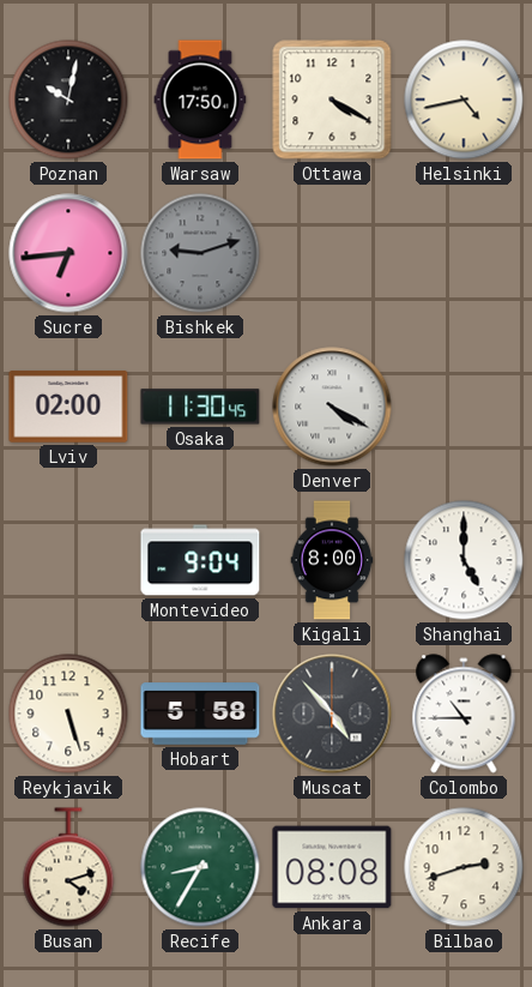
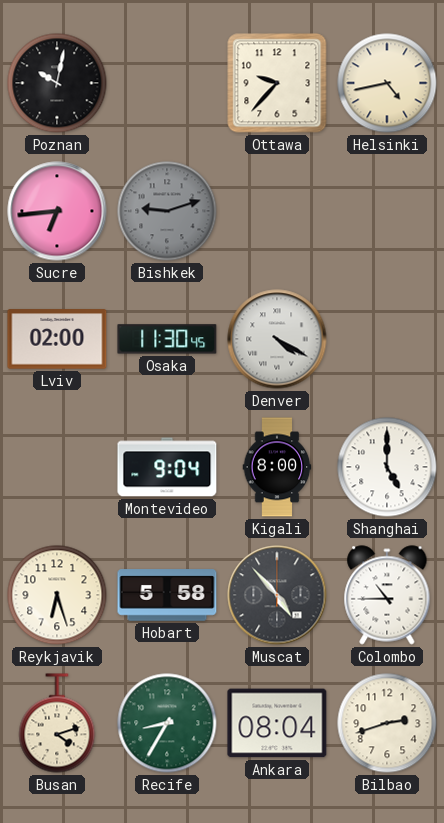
Warsaw: 17:50 -> none (200, 100)
Ottawa: 4:20 -> 9:37 (277, 83)
Reykjavik: 5:27 -> 6:27 (57, 595)
Ankara: 08:08 -> 08:04 (277, 723)
